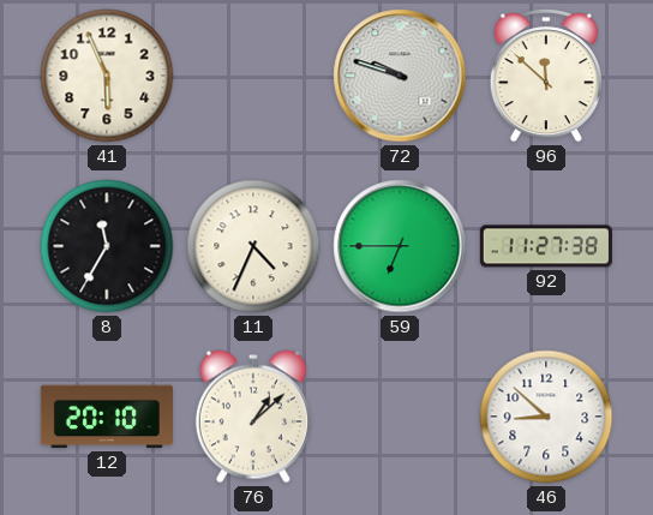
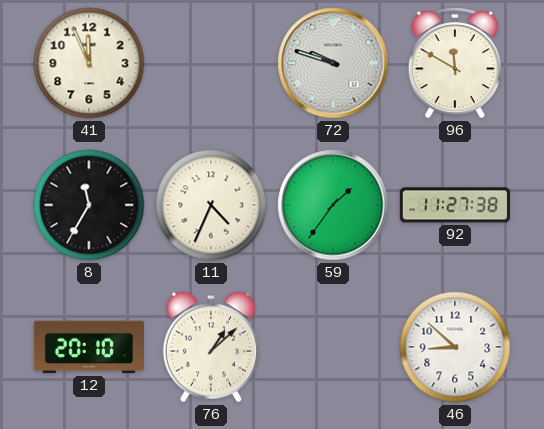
41: 5:56 -> 11:56 (89, 63)
96: 11:52 -> 11:50 (455, 63)
59: 6:45 -> 1:36 (333, 205)
